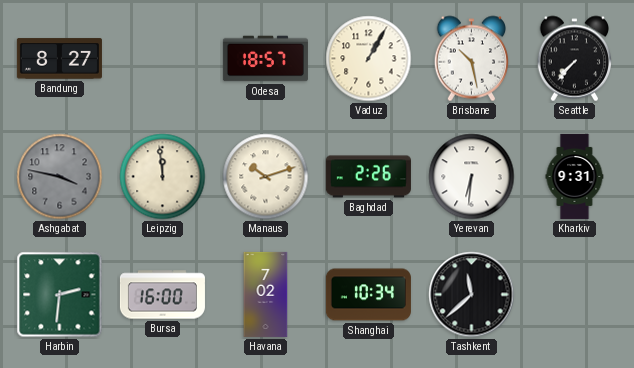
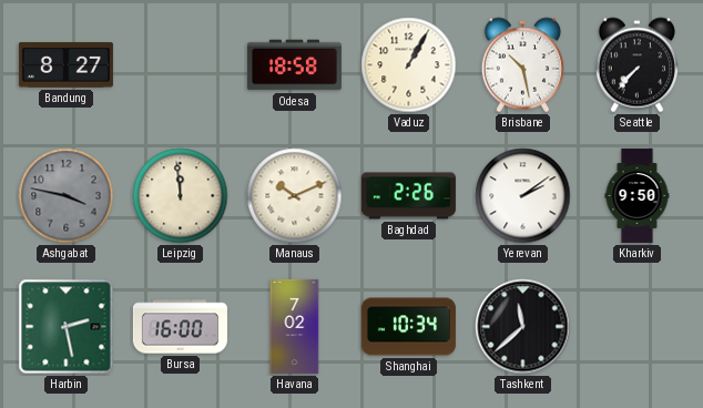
Odesa: 18:57 -> 18:58 (294, 65)
Manaus: 10:12 -> 10:11 (295, 196)
Yerevan: 6:31 -> 2:09 (523, 196)
Kharkiv: 9:31 -> 9:50 (638, 195)
Harbin: 2:31 -> 2:28 (67, 327)
